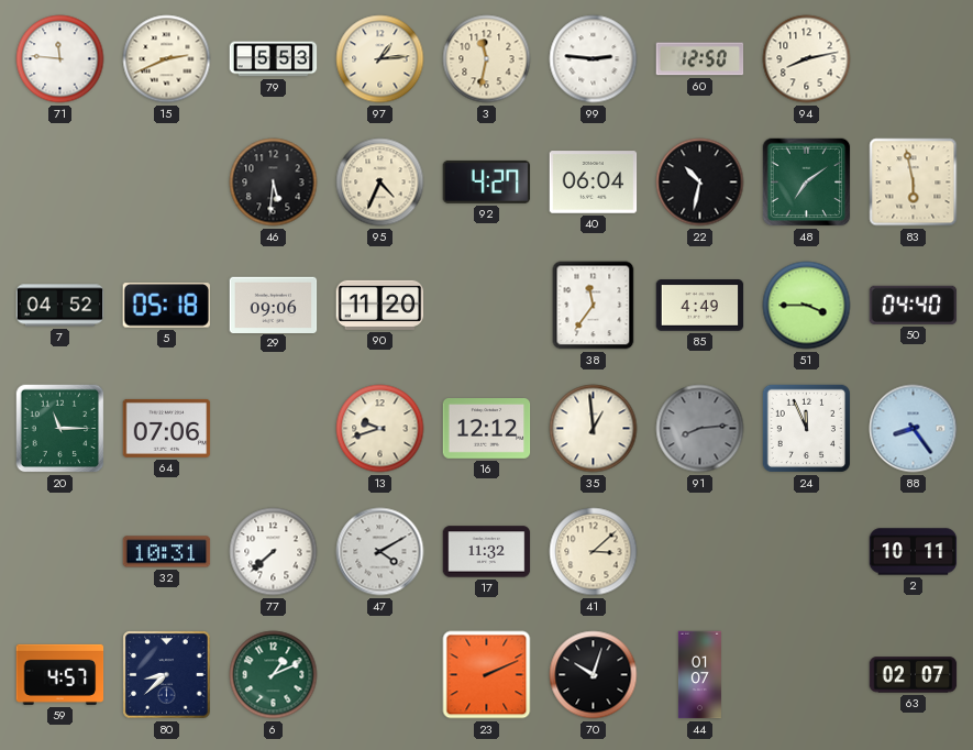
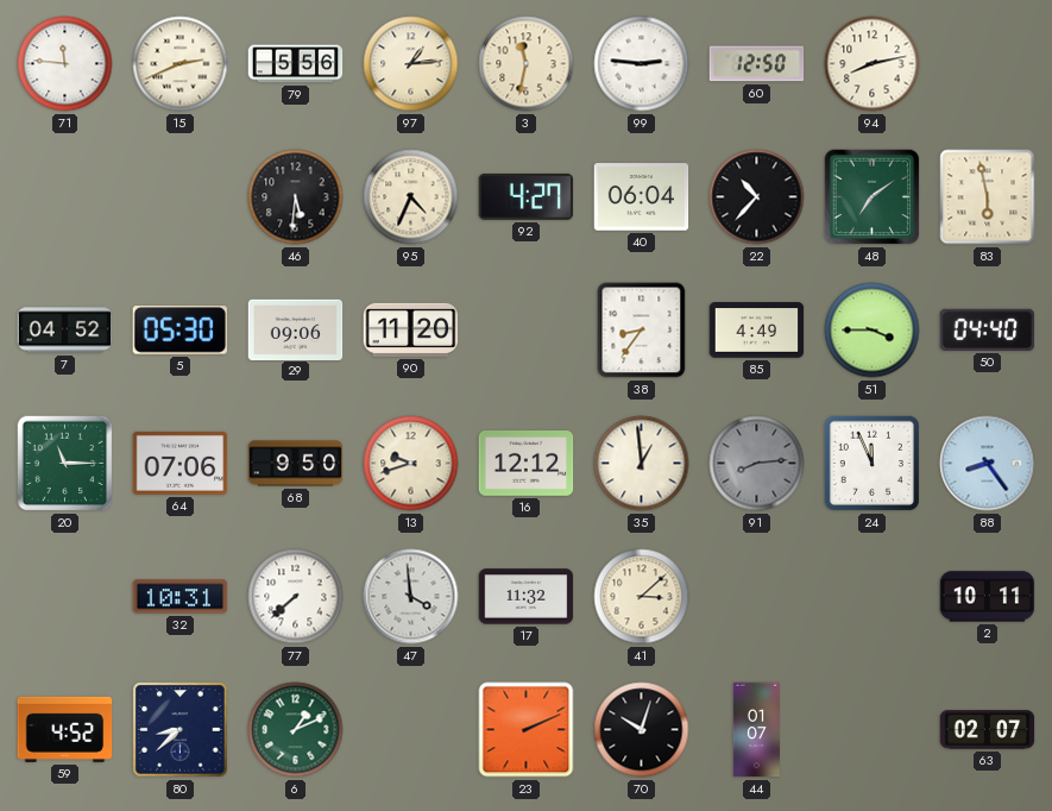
79: 5:53 -> 5:56 (296, 64)
22: 10:32 -> 10:37 (757, 197)
5: 05:18 -> 05:30 (179, 331)
38: 11:36 -> 8:36 (642, 331)
68: none -> 9:50 (296, 464)
47: 4:10 -> 3:59 (411, 597)
59: 4:57 -> 4:52 (65, 729)
